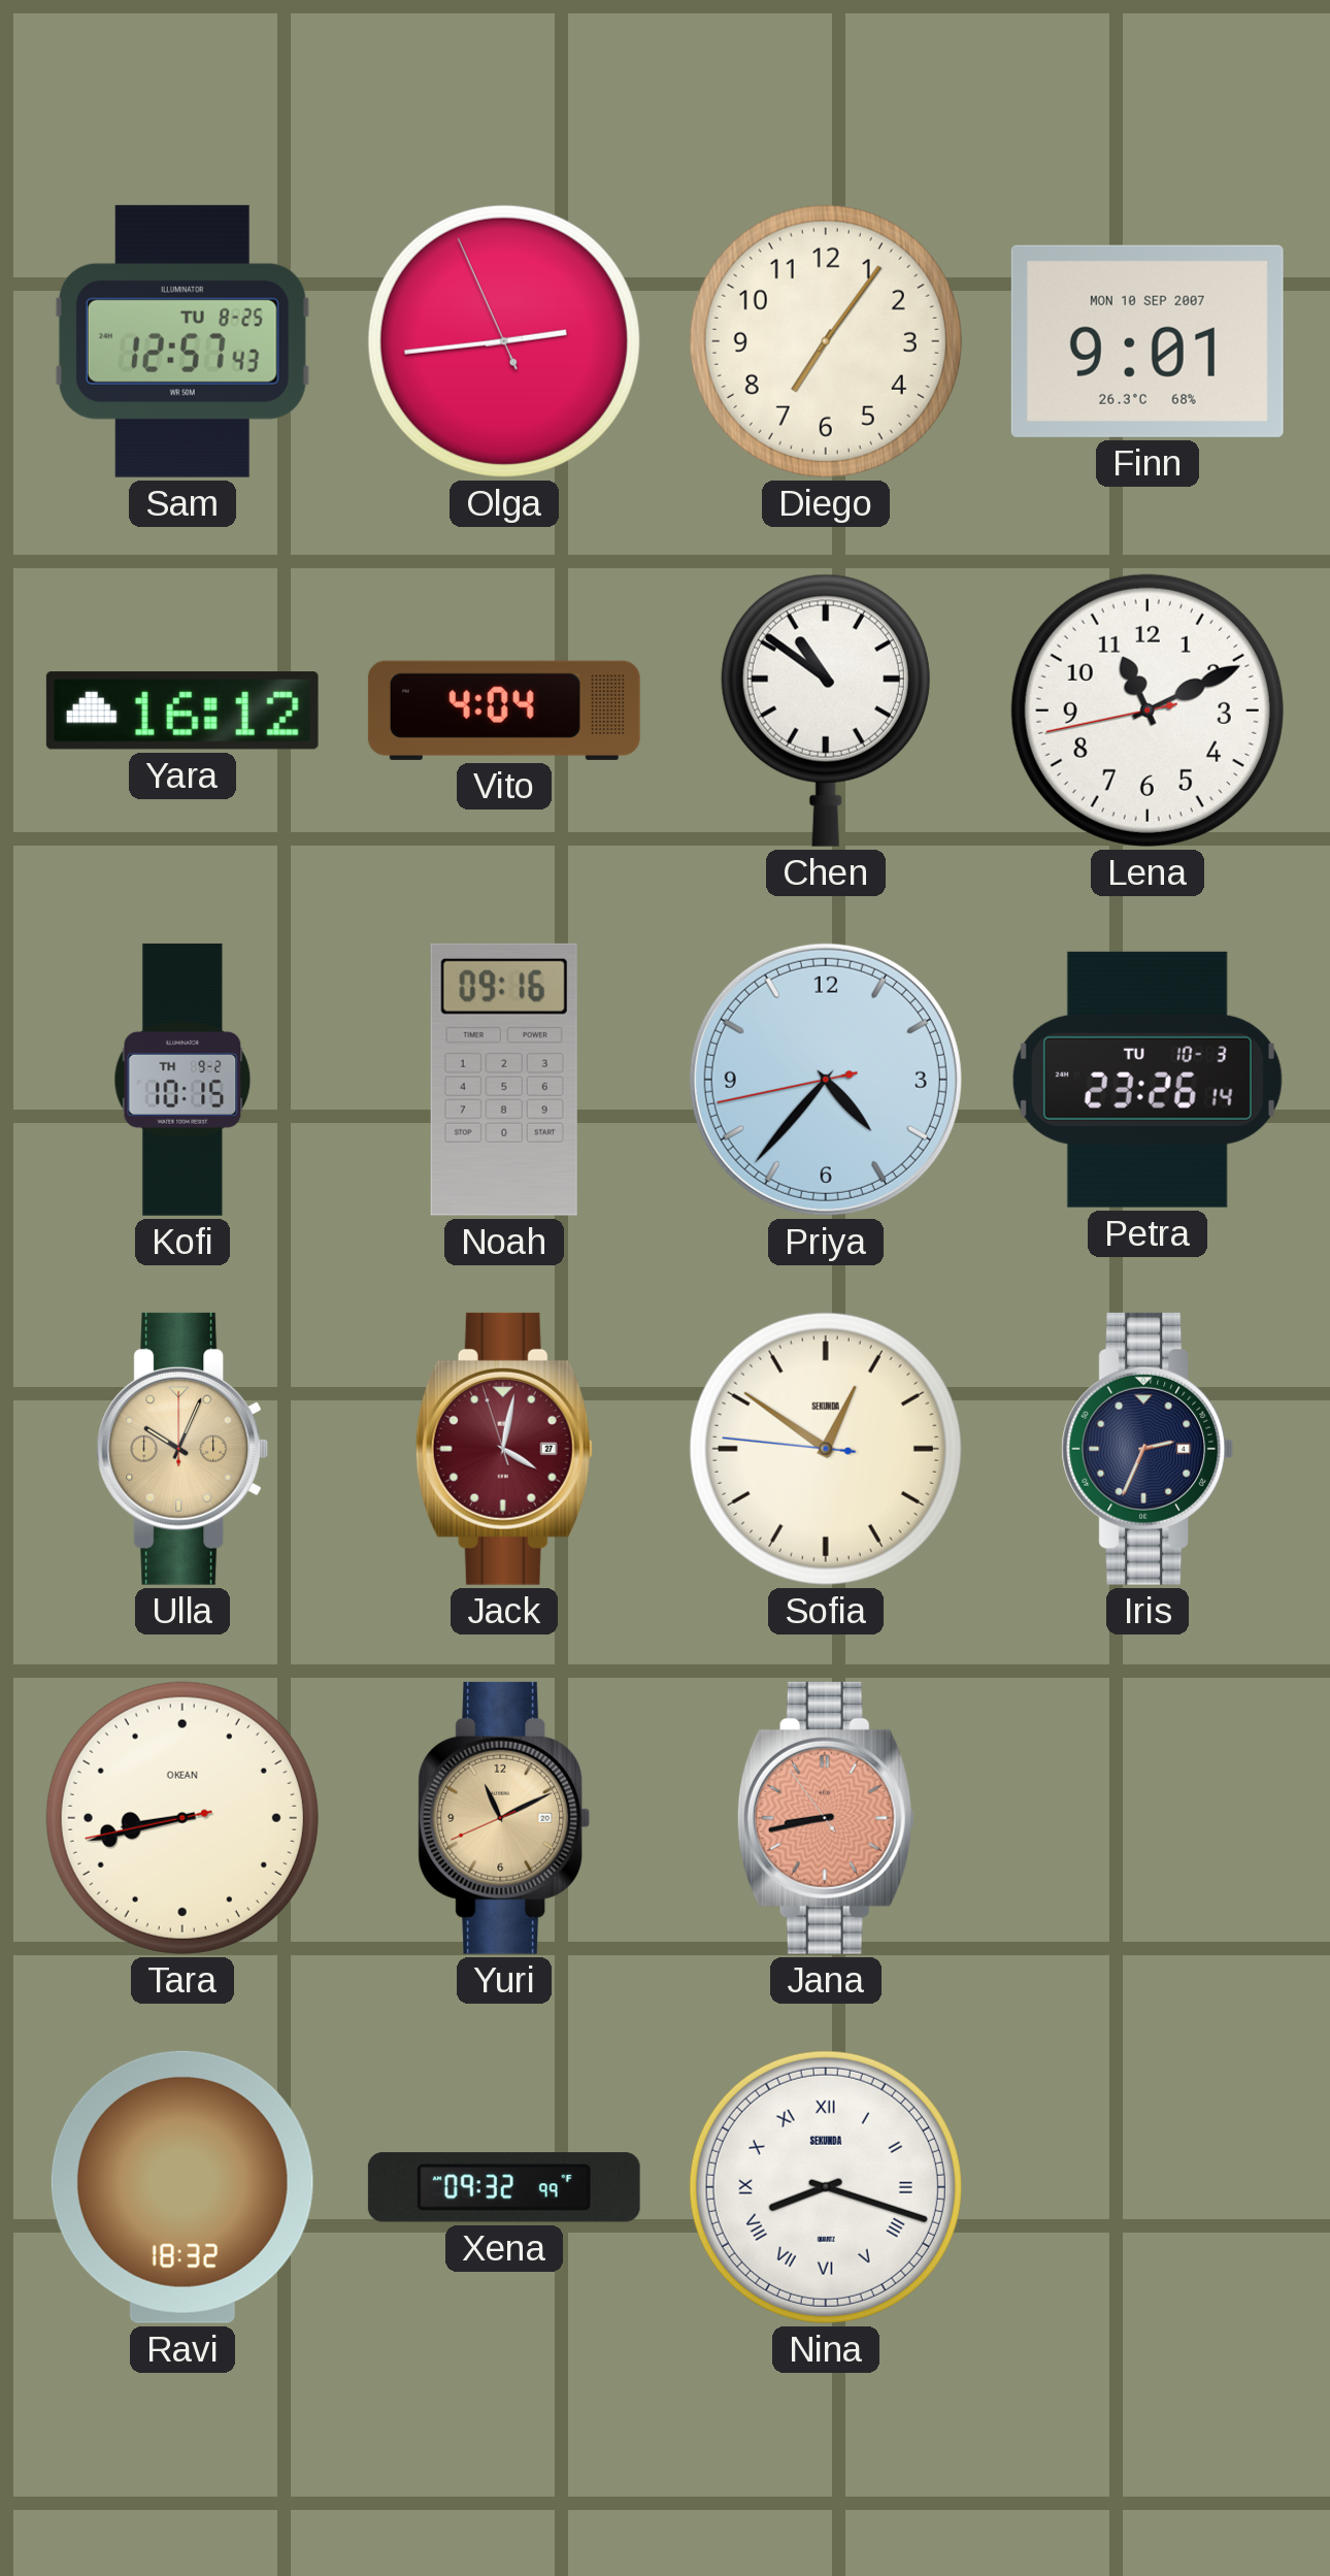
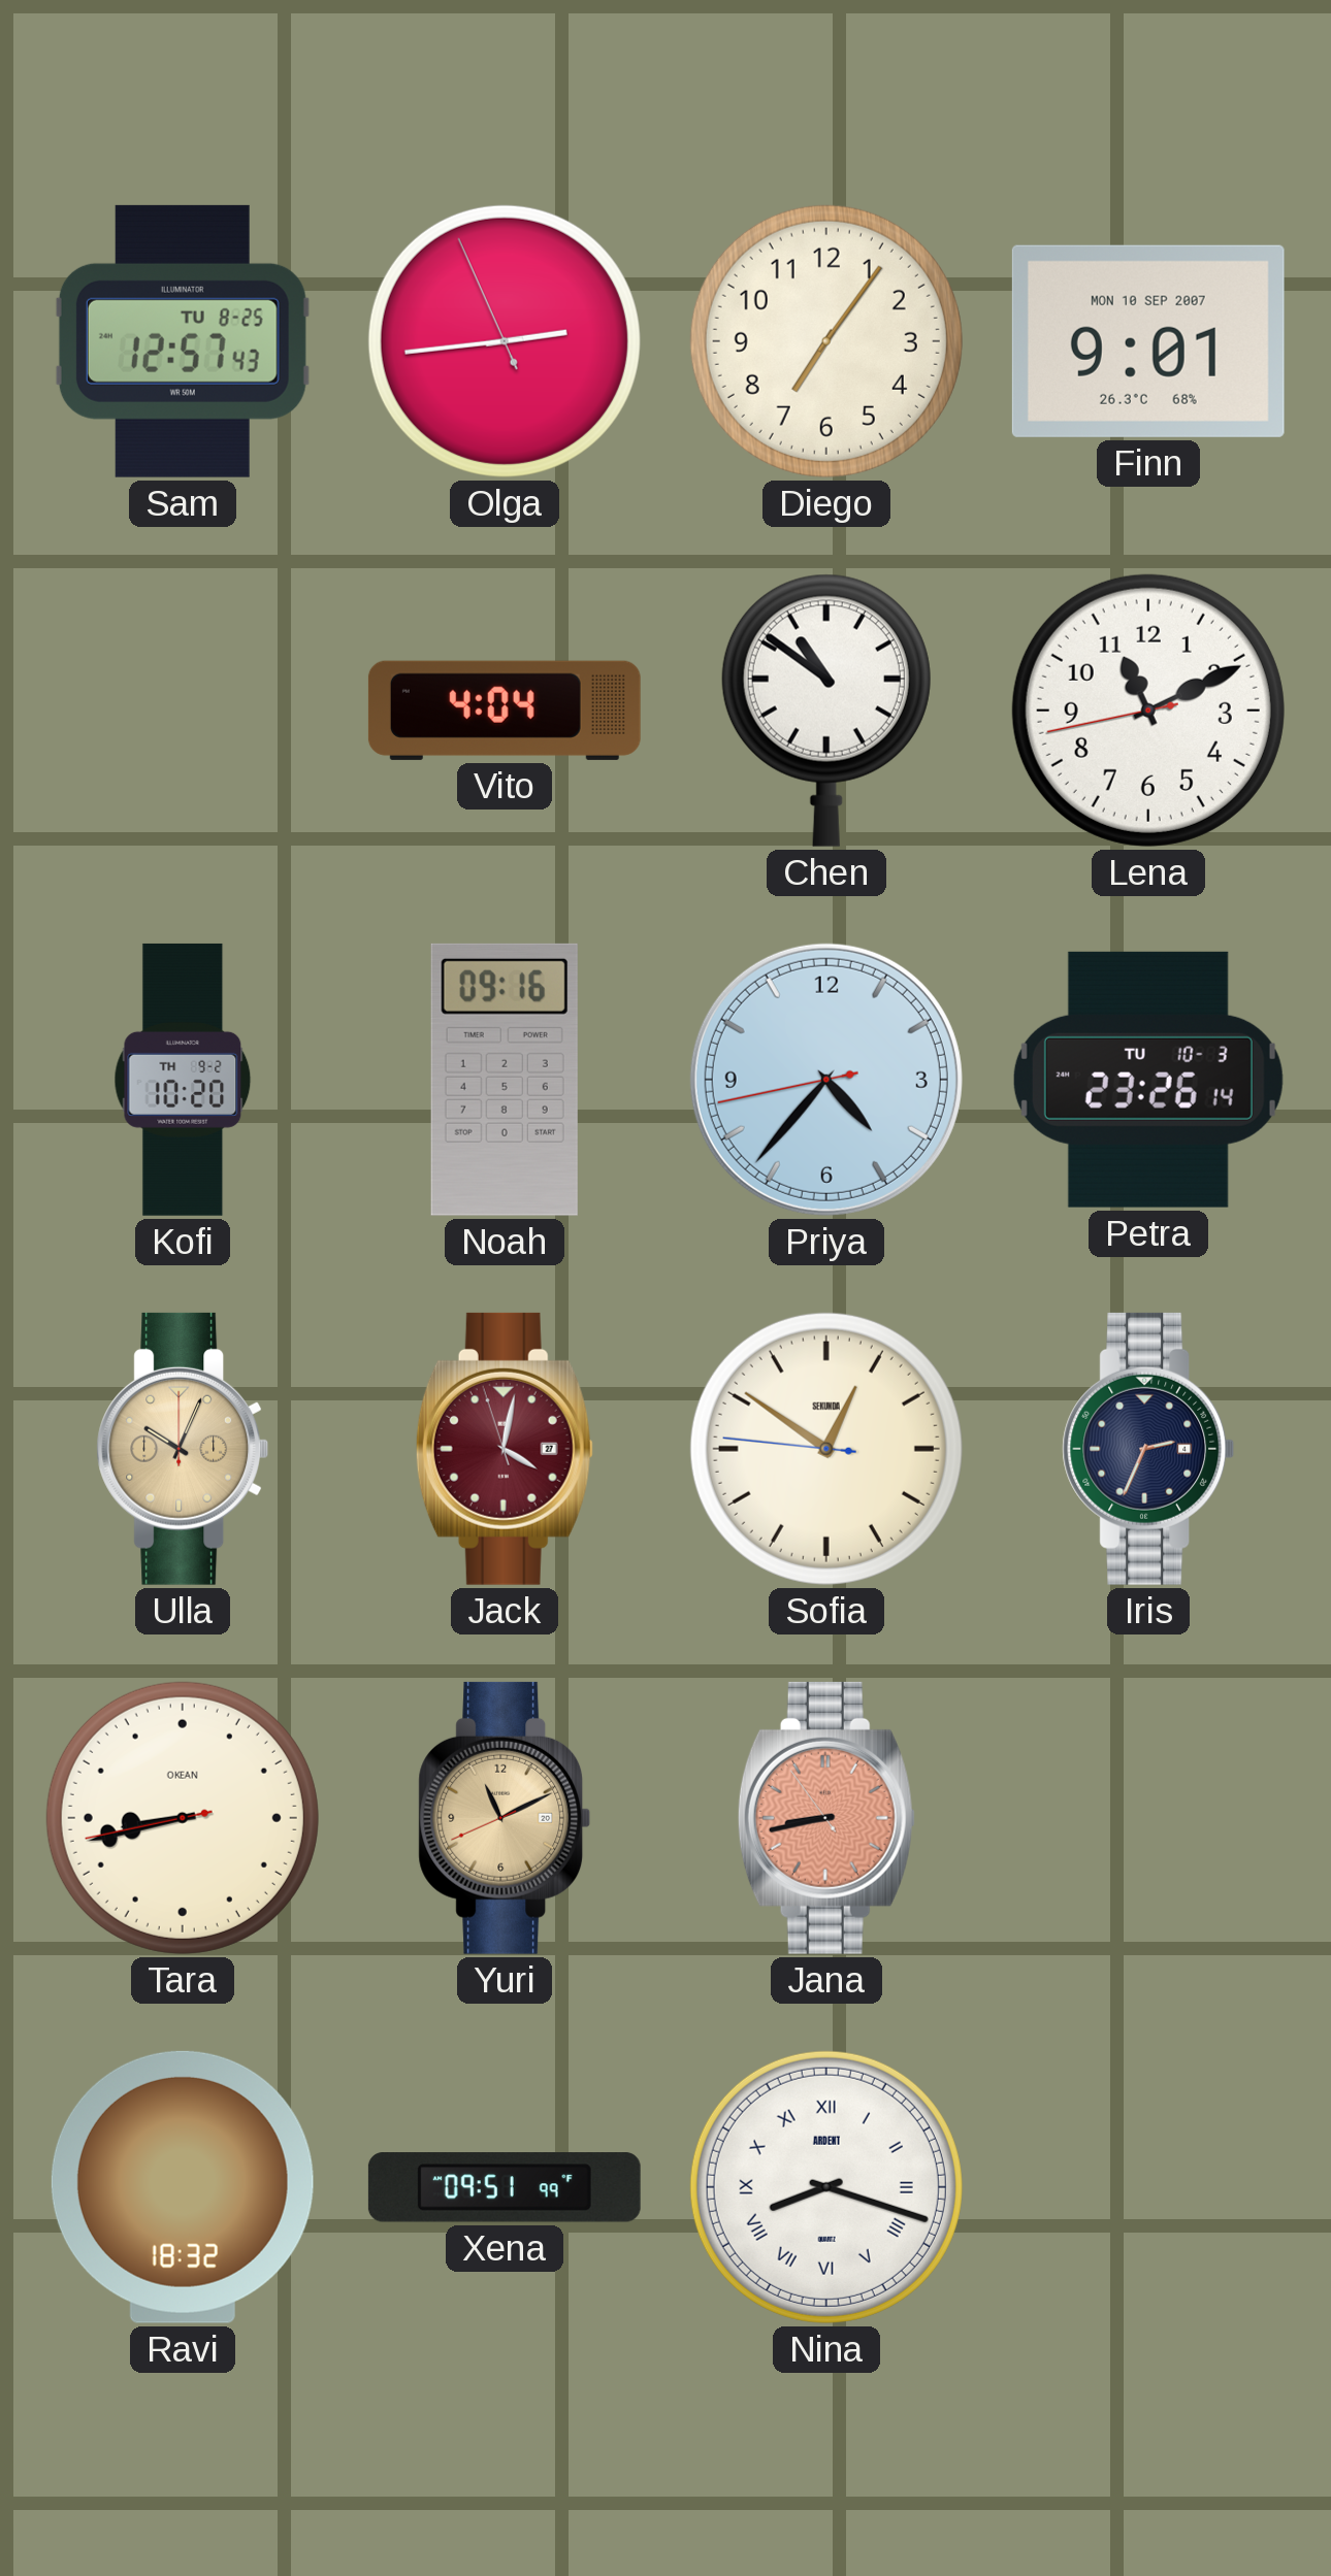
Yara: 16:12 -> none (182, 711)
Kofi: 10:15 -> 10:20 (183, 1080)
Xena: 09:32 -> 09:51 (505, 2187)
Nina brand: SEKUNDA -> ARDENT (826, 2187)
